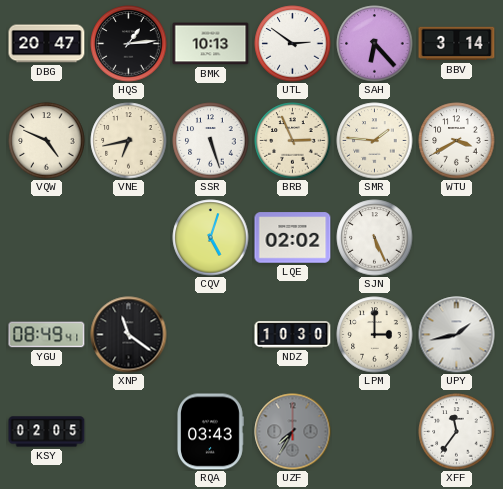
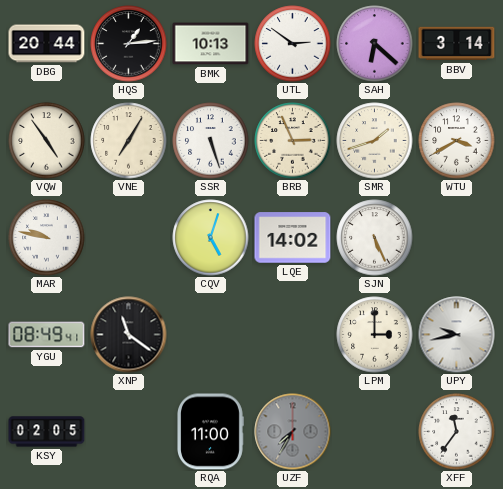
DBG: 20:47 -> 20:44 (47, 44)
SAH: 6:23 -> 6:22 (375, 44)
VQW: 4:49 -> 4:54 (47, 141)
VNE: 6:43 -> 7:05 (129, 141)
SMR: 1:46 -> 1:42 (375, 141)
MAR: none -> 9:47 (47, 238)
LQE: 02:02 -> 14:02 (293, 238)
NDZ: 10:30 -> none (293, 335)
UPY: 1:43 -> 9:43 (457, 335)
RQA: 03:43 -> 11:00 (211, 432)
